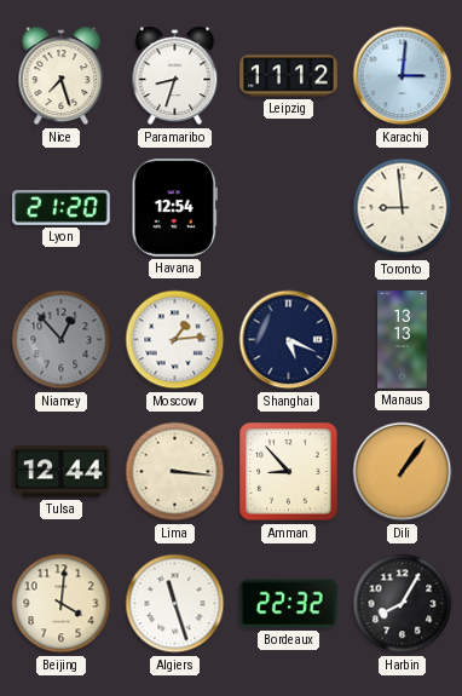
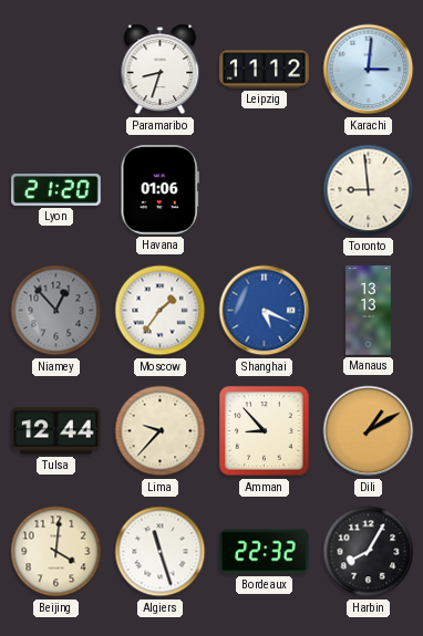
Nice: 7:27 -> none (62, 76)
Havana: 12:54 -> 01:06 (159, 190)
Moscow: 1:14 -> 1:36 (161, 311)
Shanghai dial: navy -> blue (265, 311)
Lima: 3:16 -> 9:37 (161, 431)
Dili: 1:06 -> 1:10 (369, 431)
